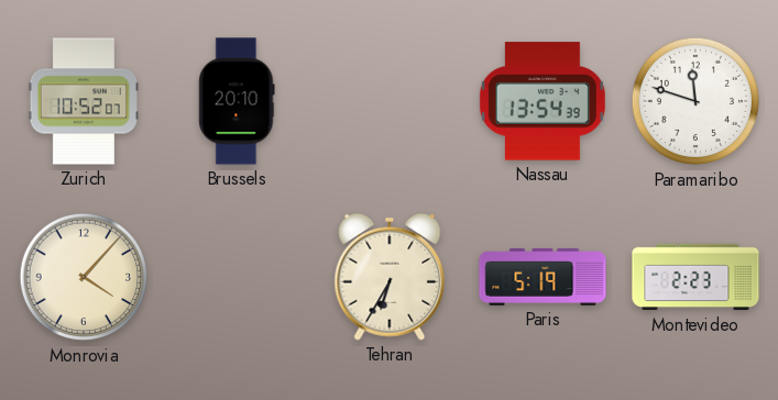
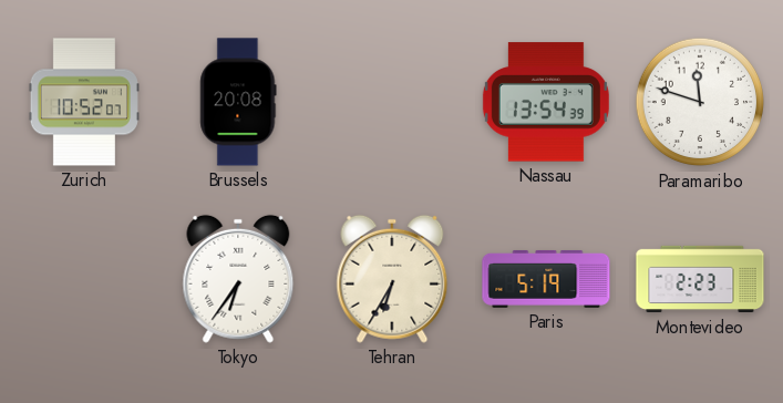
Brussels: 20:10 -> 20:08 (238, 102)
Monrovia: 4:07 -> none (84, 277)
Tokyo: none -> 6:36 (238, 279)
